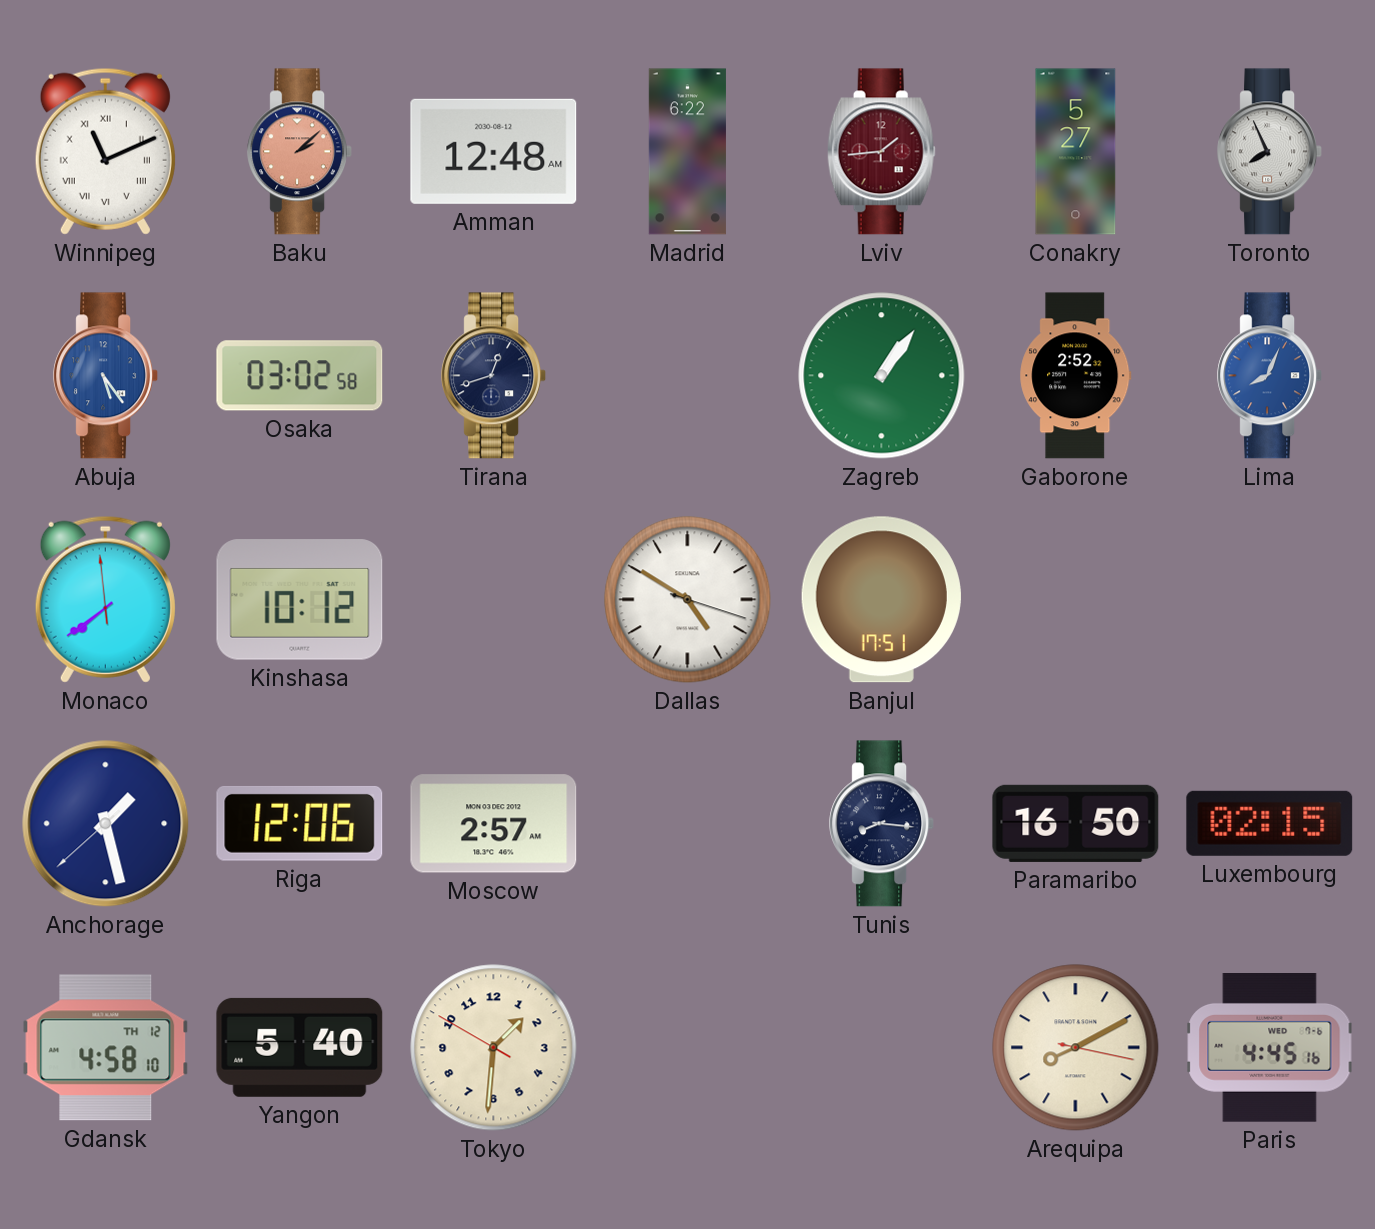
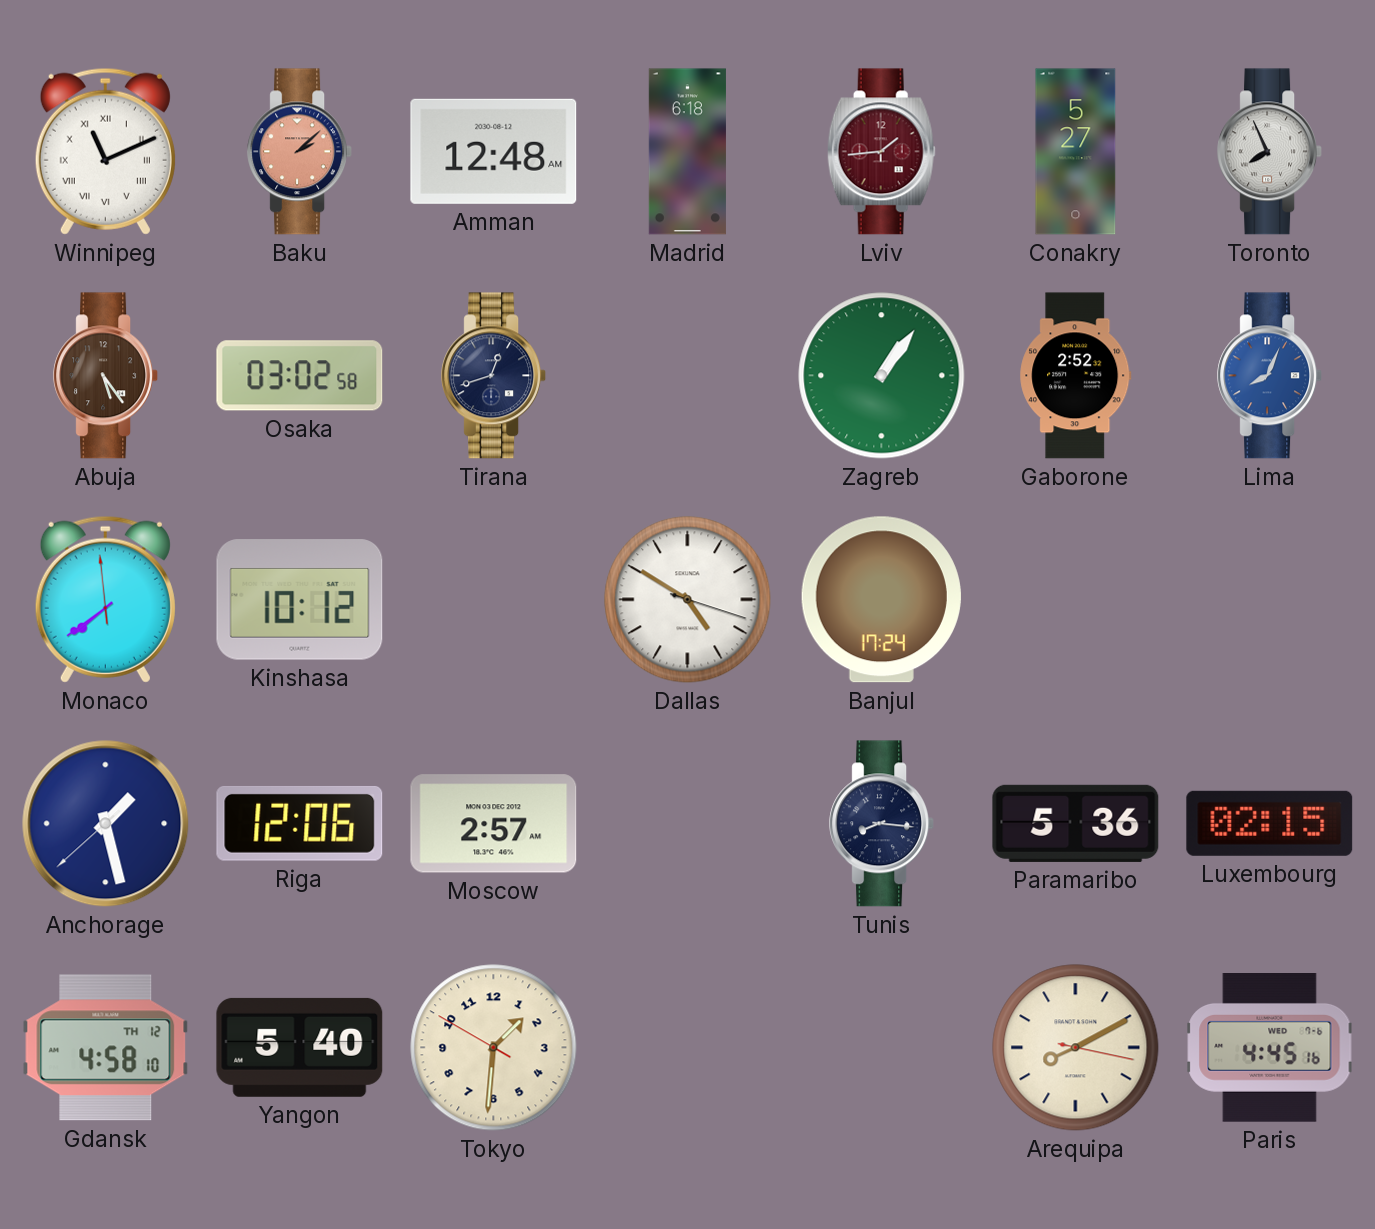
Madrid: 6:22 -> 6:18 (687, 152)
Abuja dial: blue -> brown (106, 376)
Banjul: 17:51 -> 17:24 (881, 600)
Paramaribo: 16:50 -> 5:36 (1076, 823)
